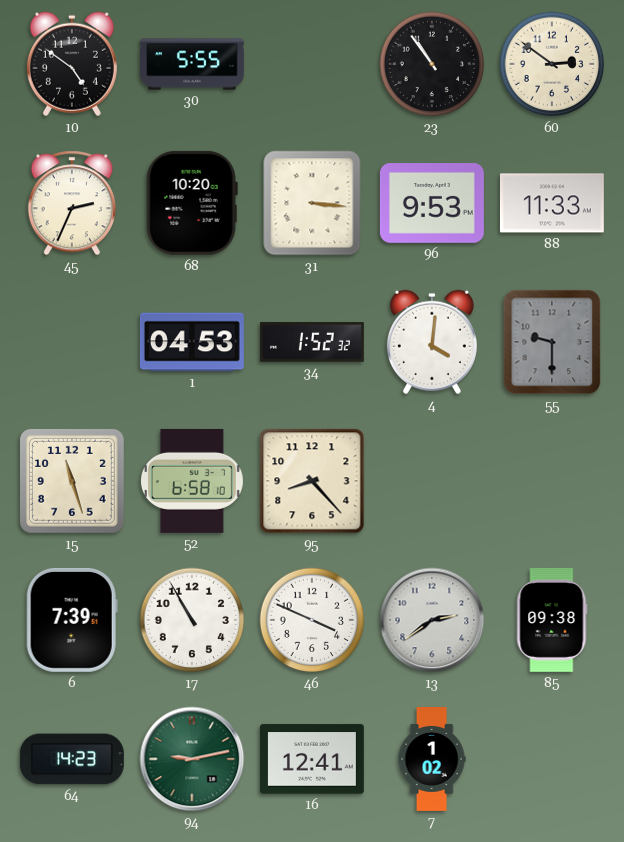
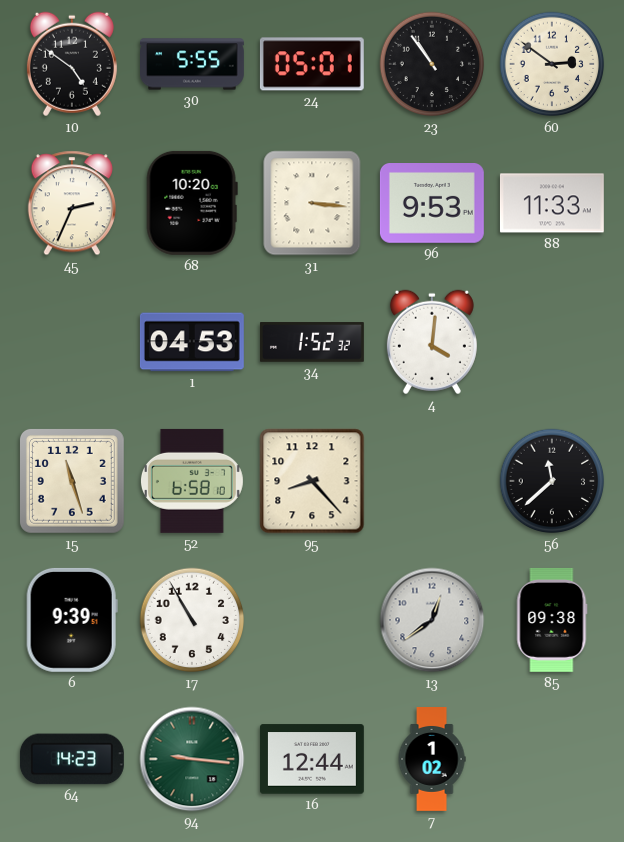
24: none -> 05:01 (312, 64)
55: 9:30 -> none (552, 342)
56: none -> 11:38 (552, 481)
6: 7:39 -> 9:39 (72, 620)
46: 3:49 -> none (312, 620)
13: 2:39 -> 12:39 (432, 620)
94: 9:13 -> 9:16 (192, 759)
16: 12:41 -> 12:44 (312, 759)
